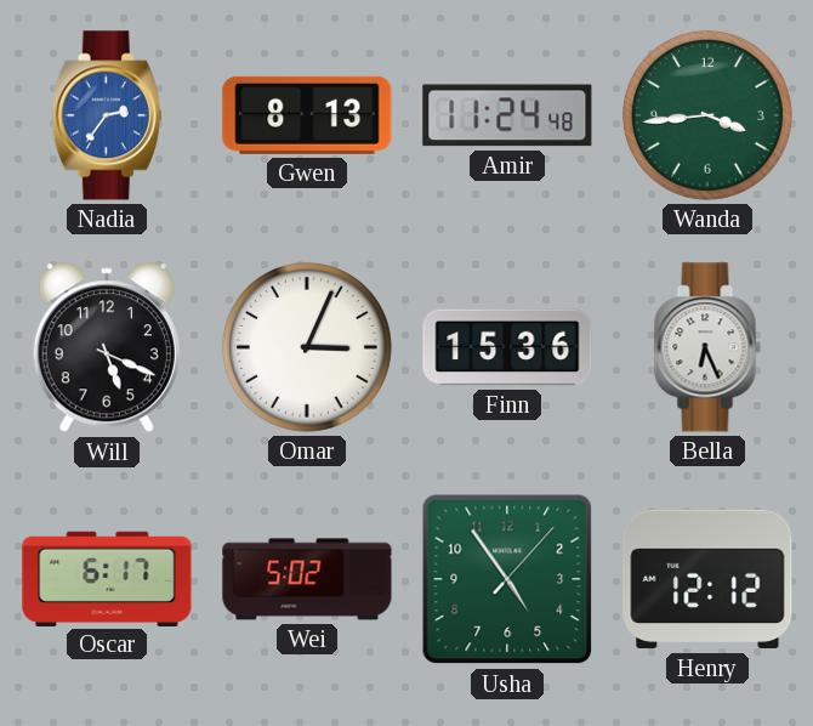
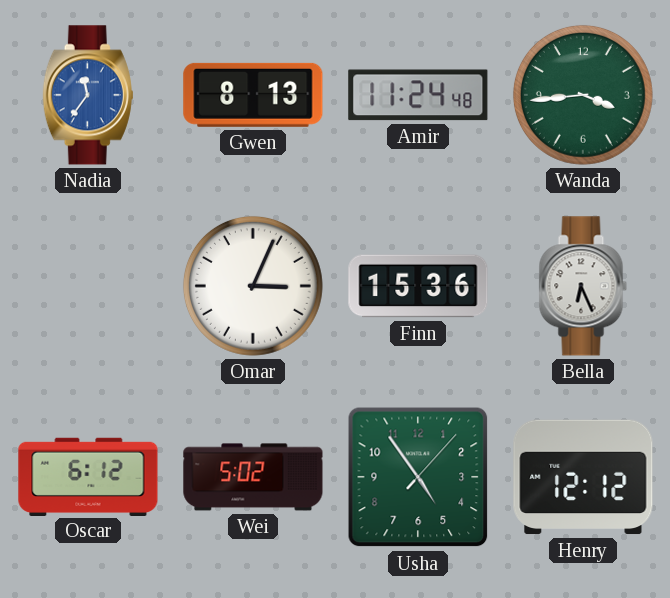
Nadia: 2:36 -> 11:36 (88, 95)
Will: 5:19 -> none (107, 348)
Oscar: 6:17 -> 6:12 (88, 476)
